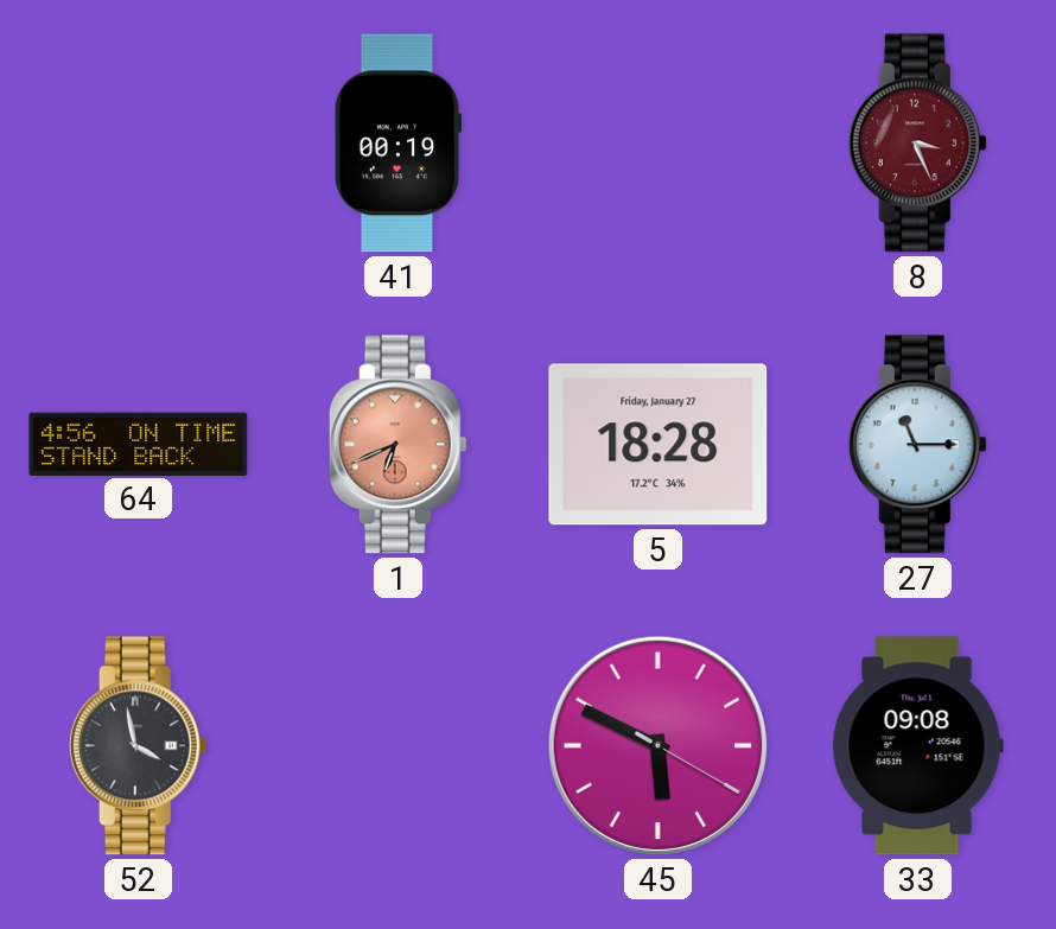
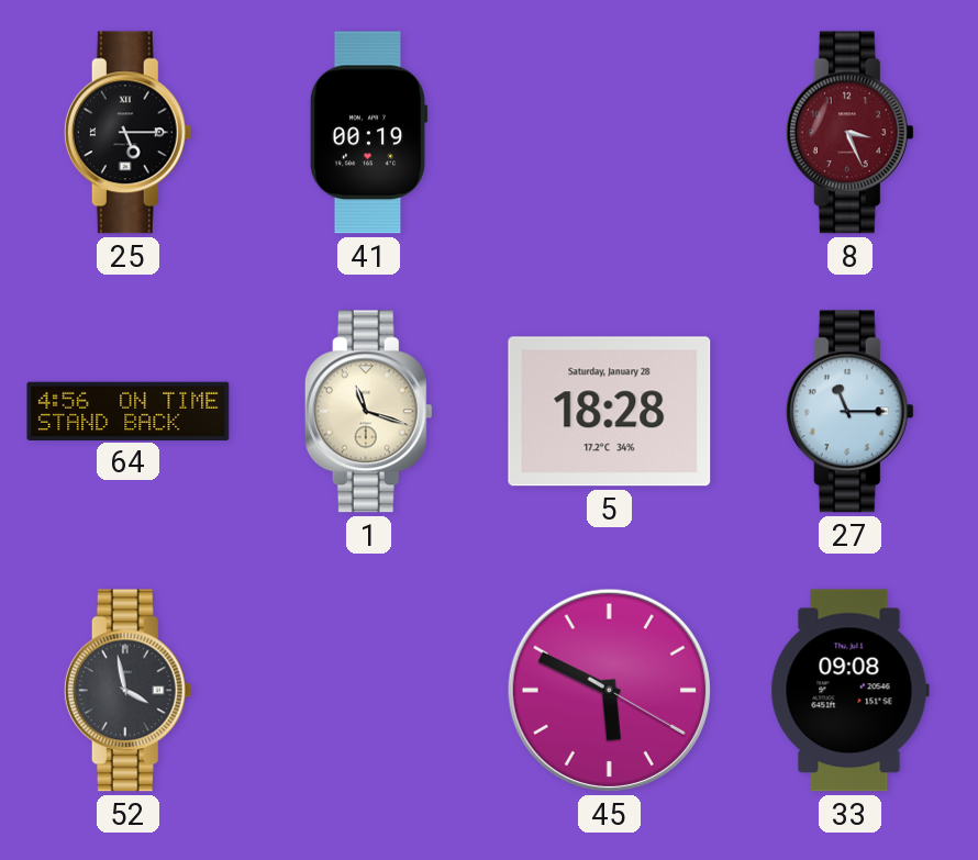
25: none -> 5:15 (127, 133)
1: 6:41 -> 11:18 (368, 412)
1 dial: salmon -> cream (368, 412)
5 date: Friday, January 27 -> Saturday, January 28 (610, 412)
